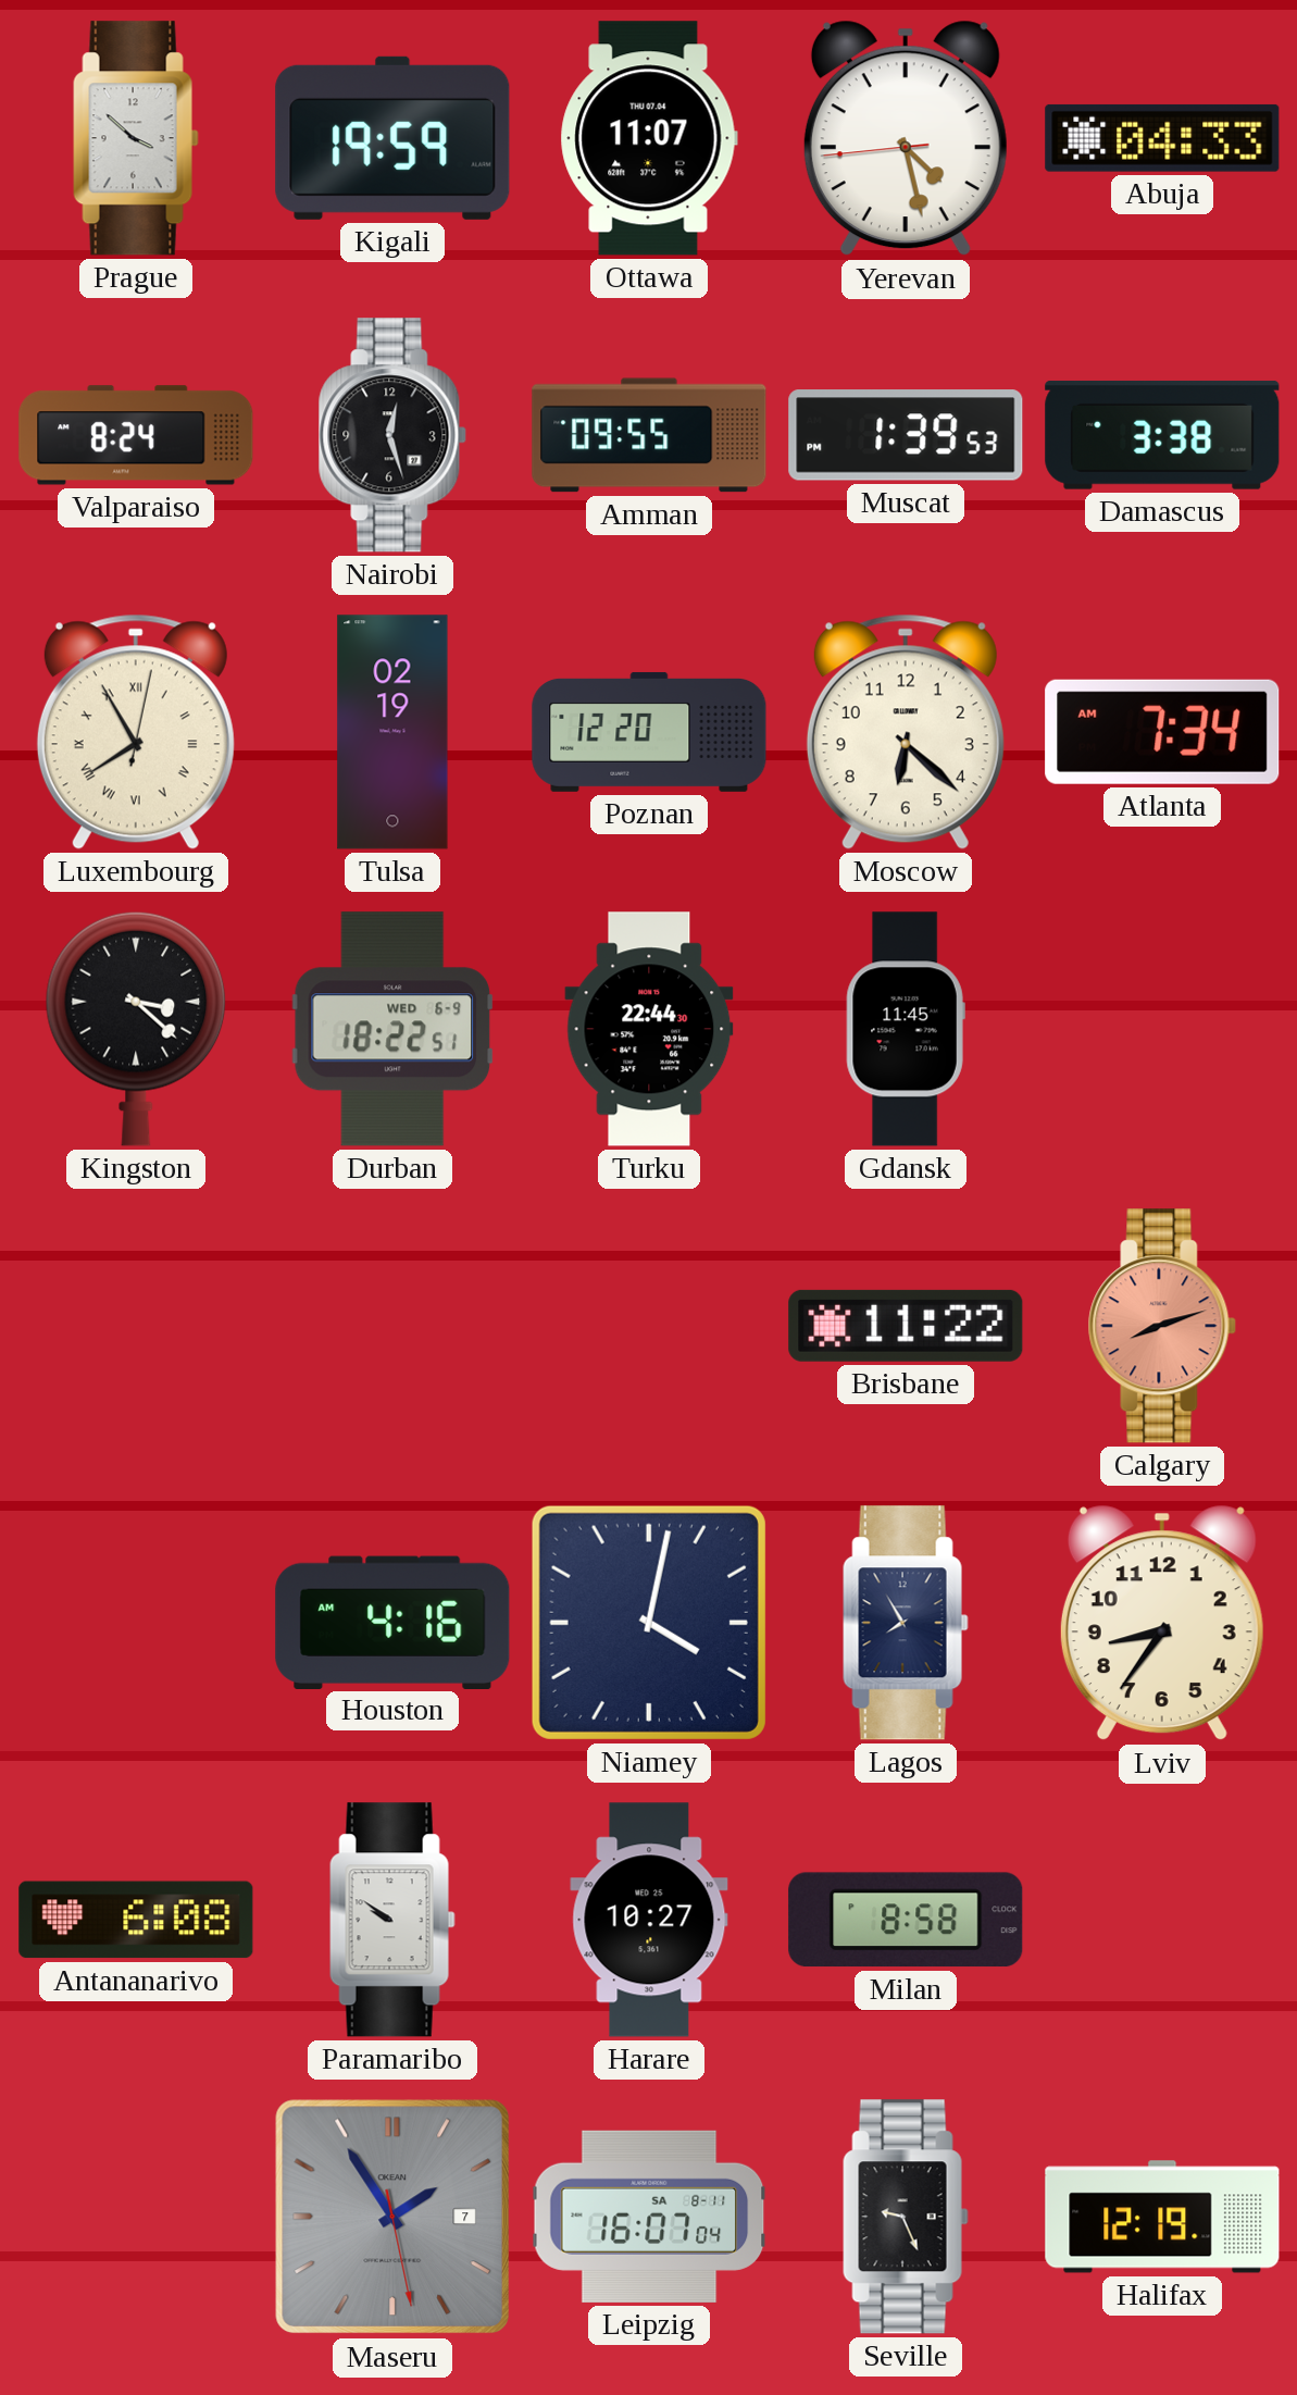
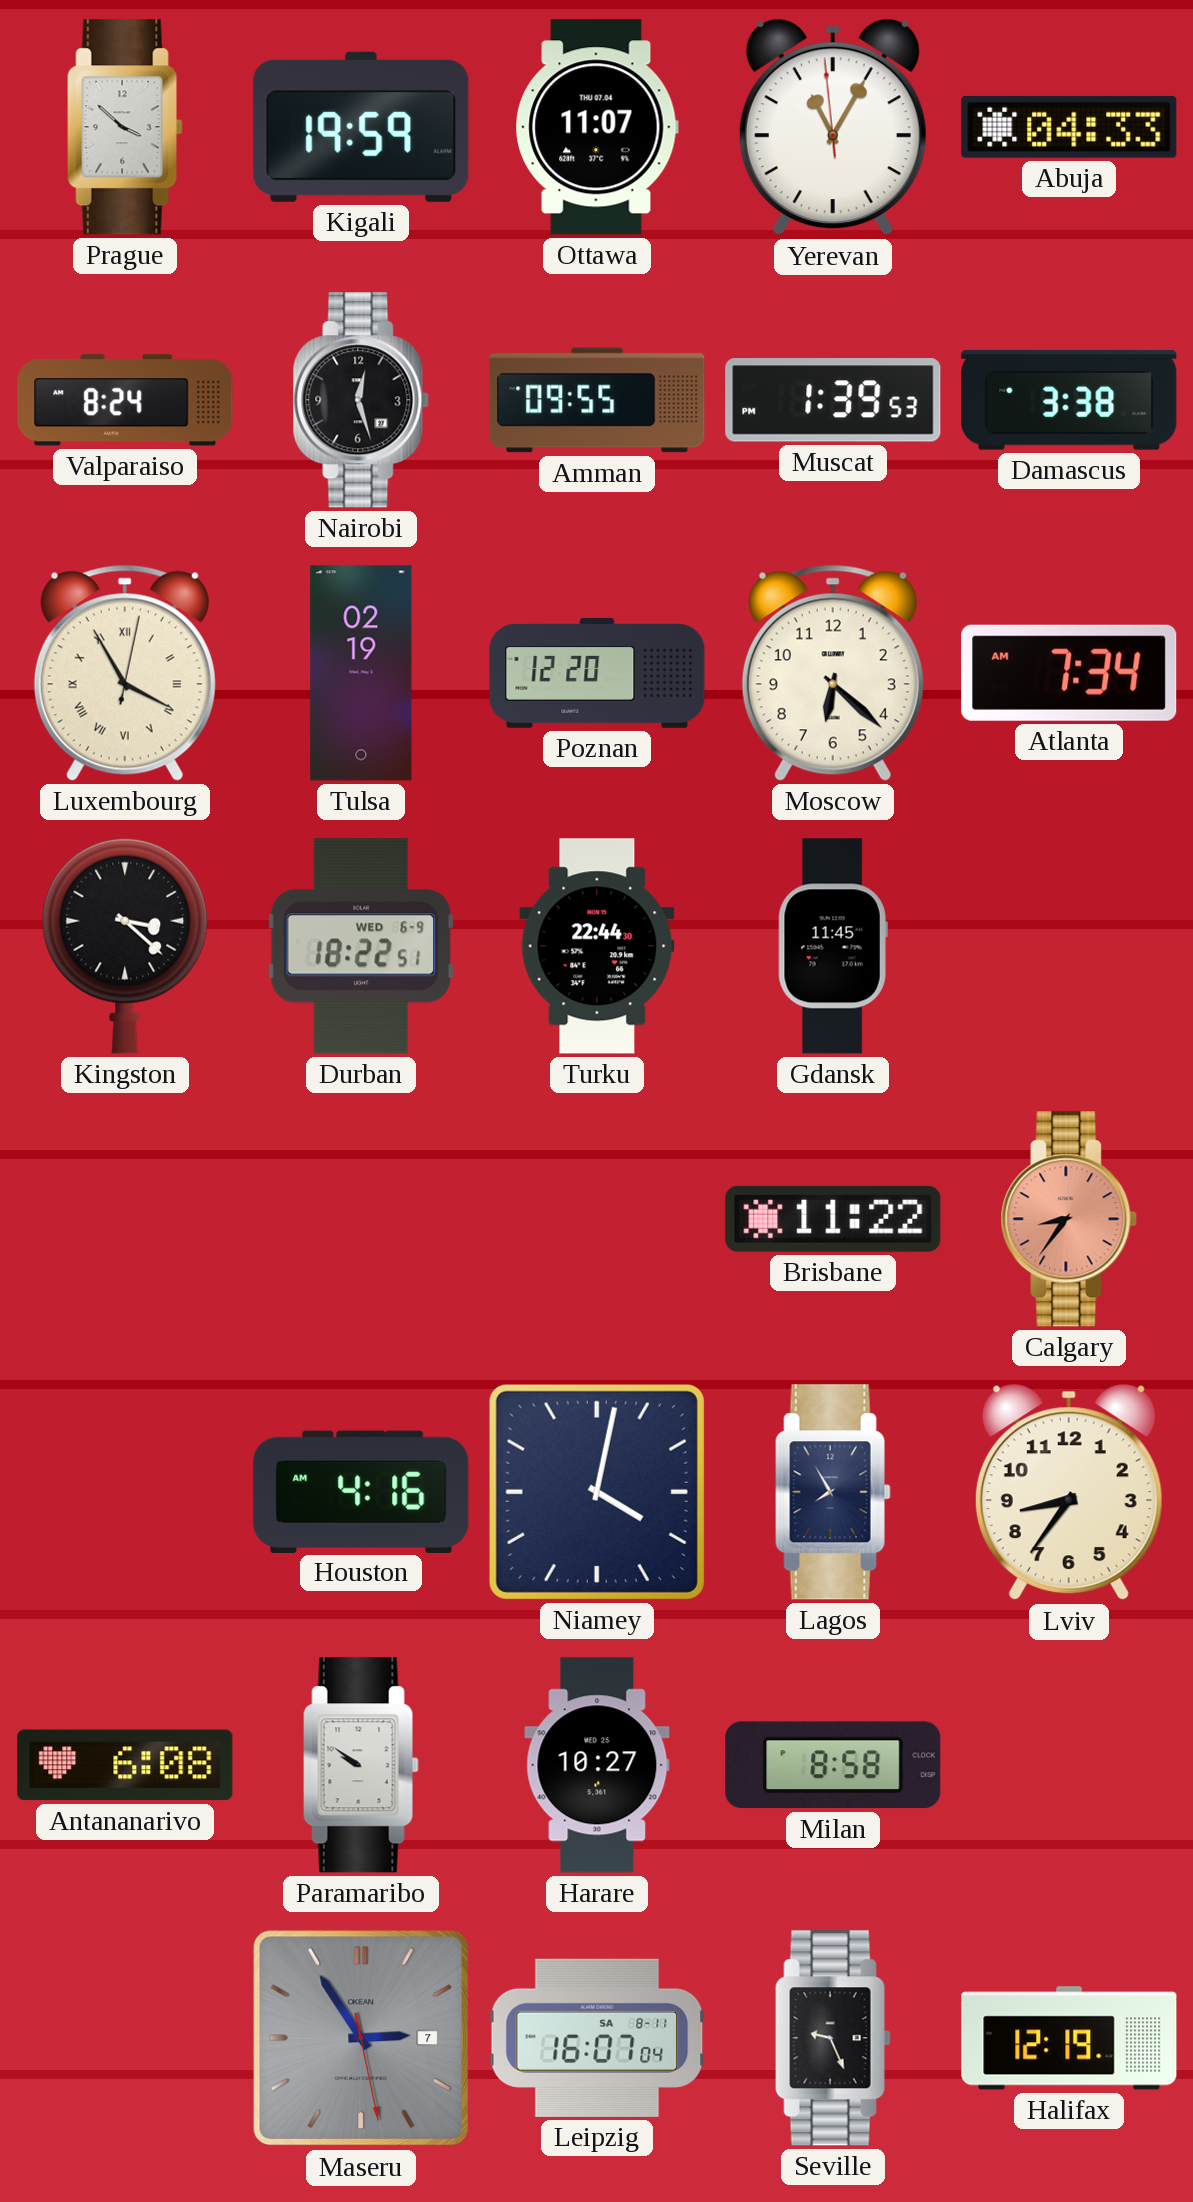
Yerevan: 4:27 -> 11:04 (833, 127)
Luxembourg: 7:55 -> 3:55 (125, 673)
Calgary: 8:12 -> 8:36 (1069, 1219)
Maseru: 1:54 -> 2:54 (361, 2038)
